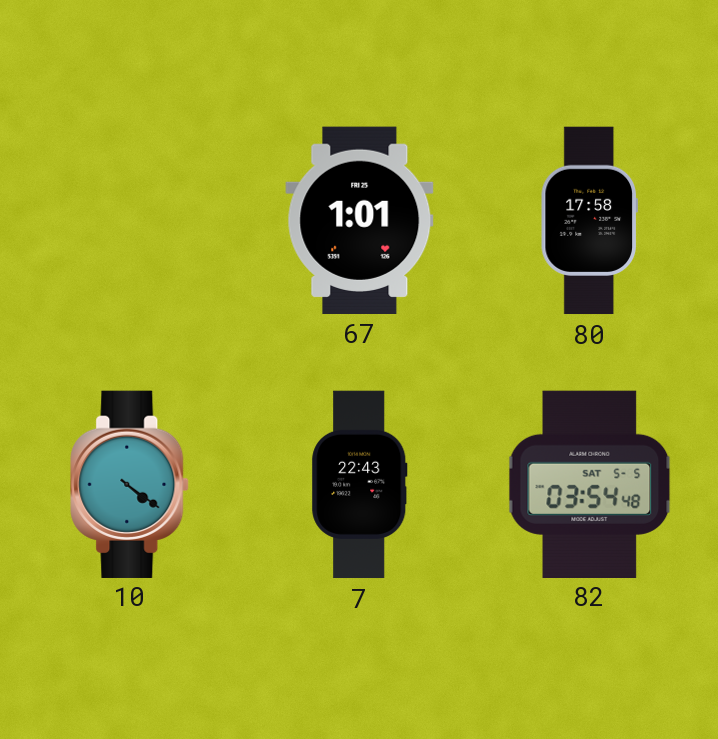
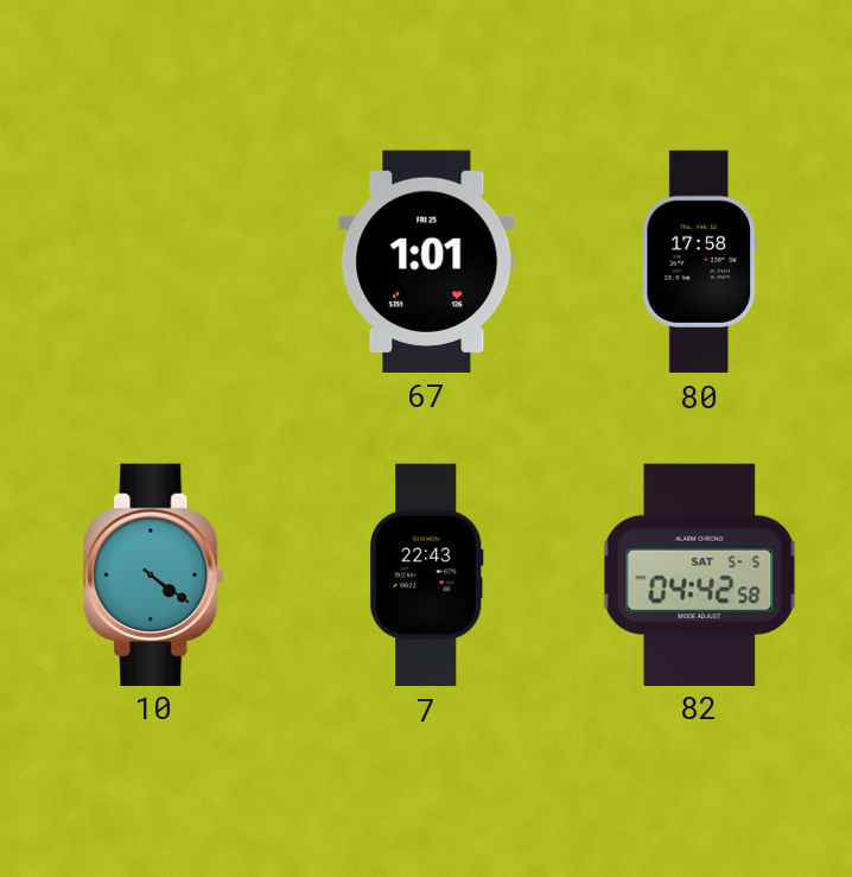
82: 03:54 -> 04:42 (700, 574)
